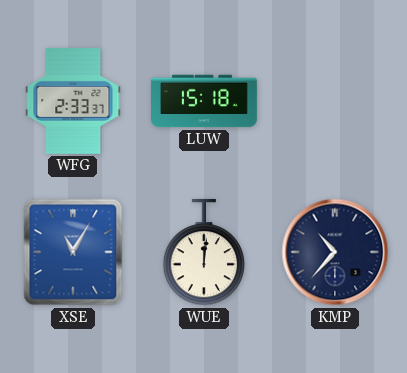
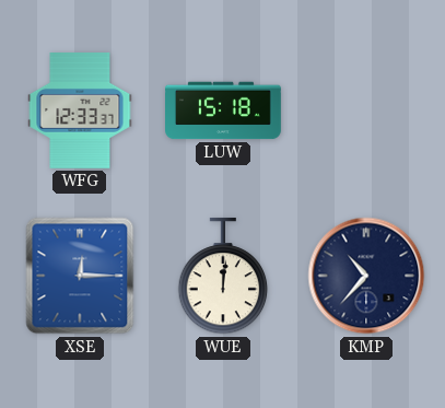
WFG: 2:33 -> 12:33 (80, 112)
XSE: 11:05 -> 12:15 (80, 276)
